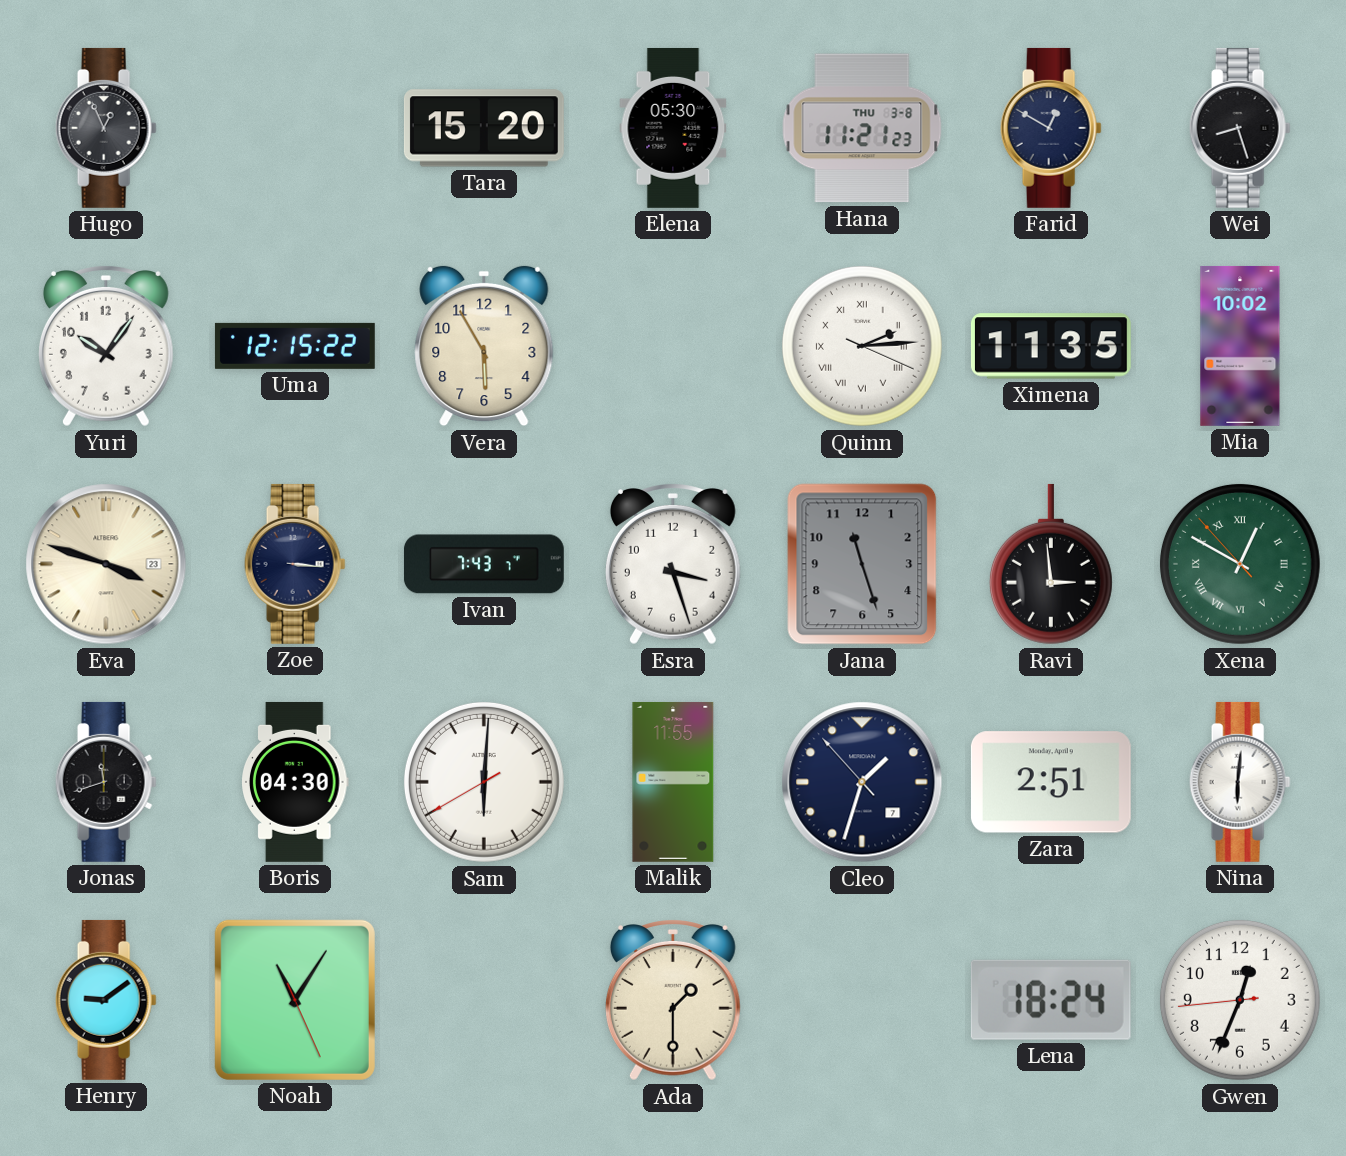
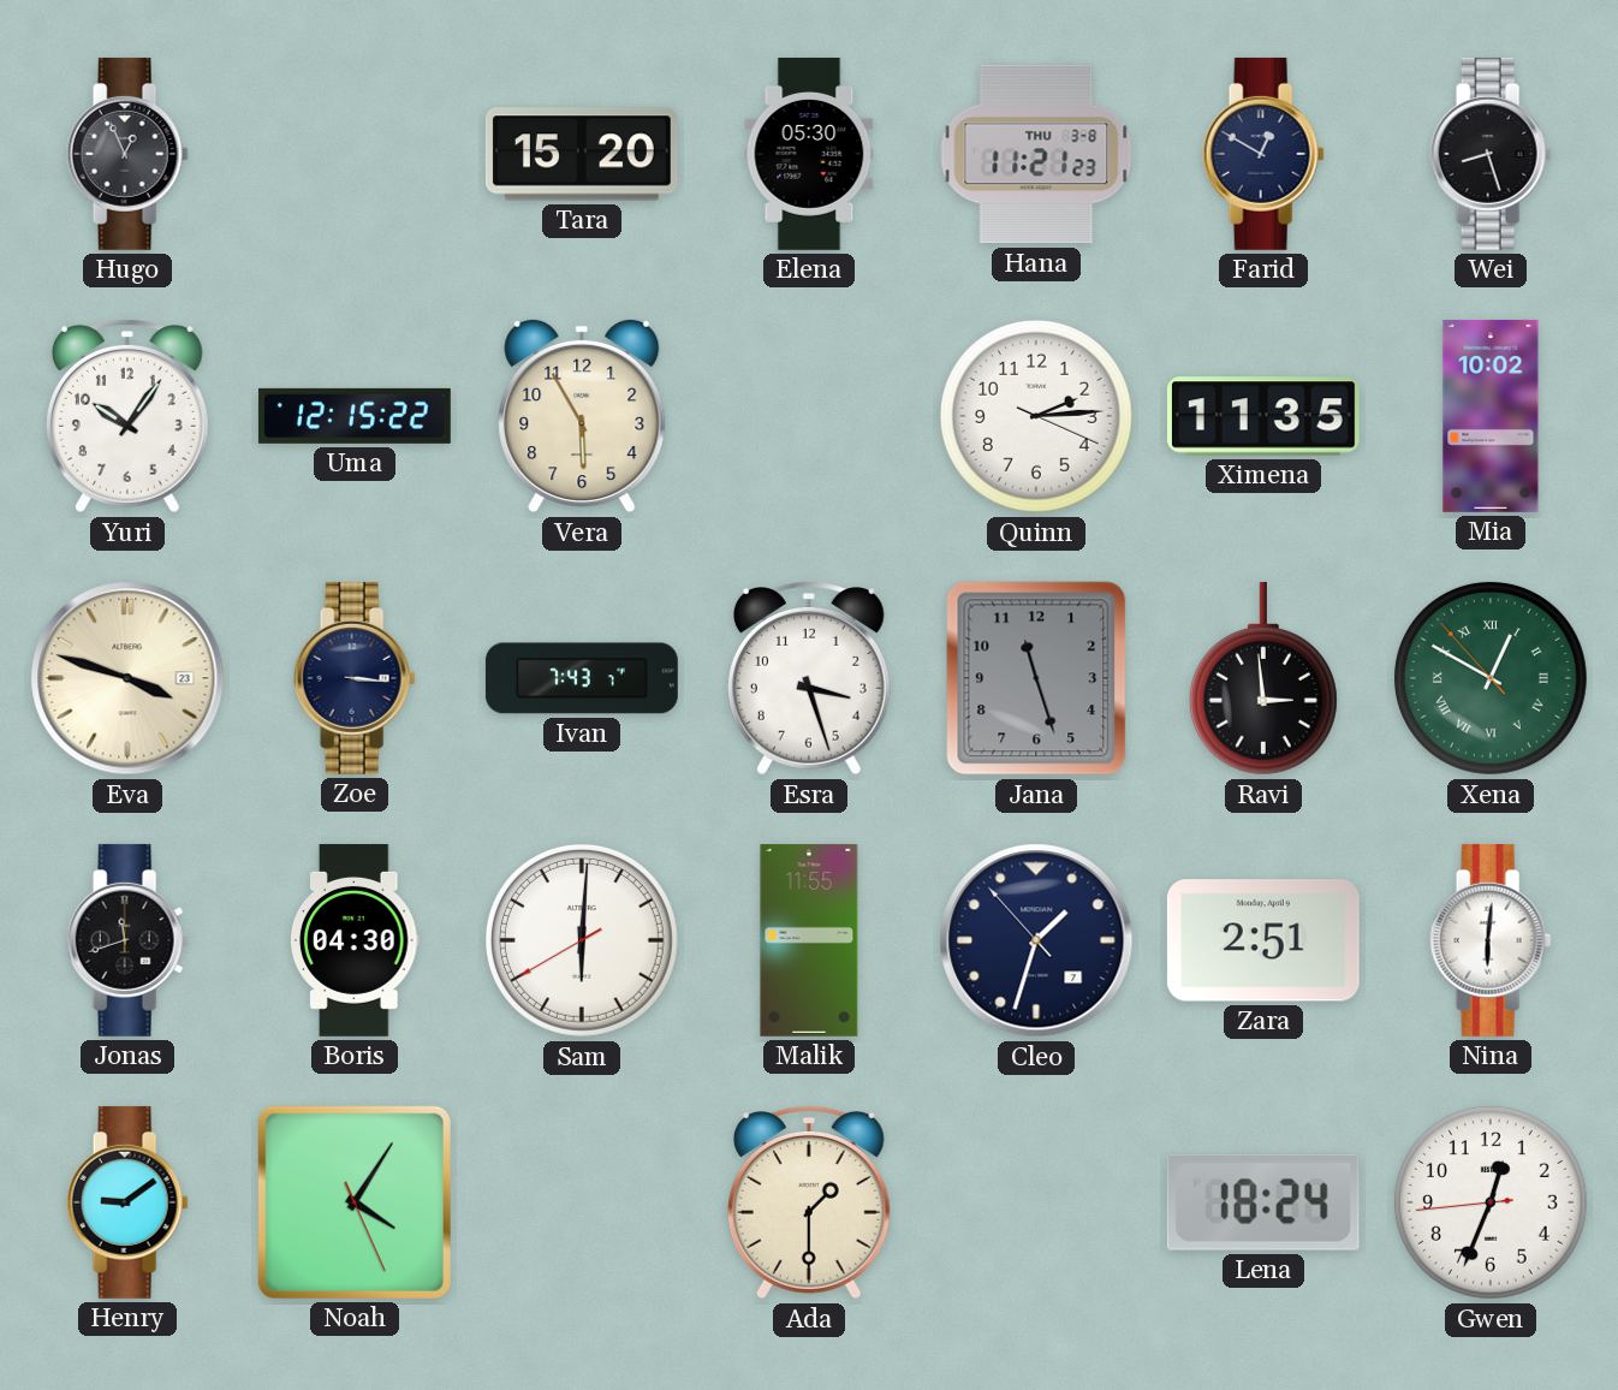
Quinn numerals: Roman -> Arabic (1036, 416)
Noah: 11:05 -> 4:05 (355, 1202)
